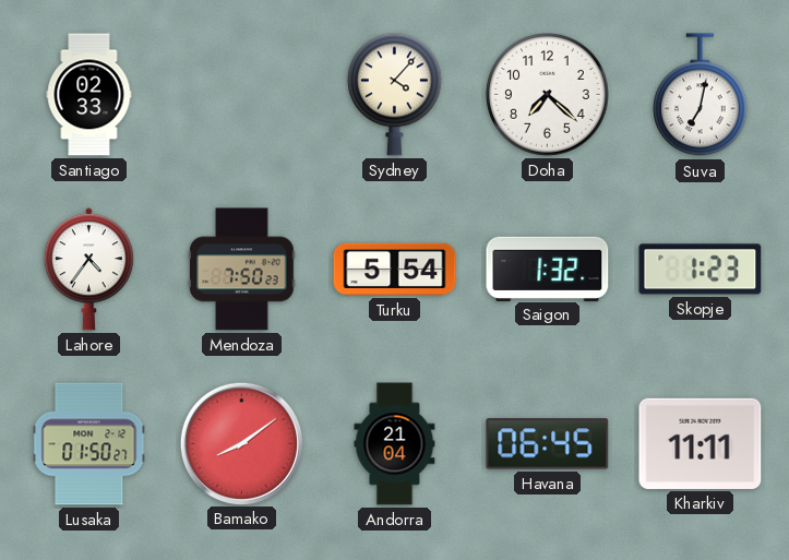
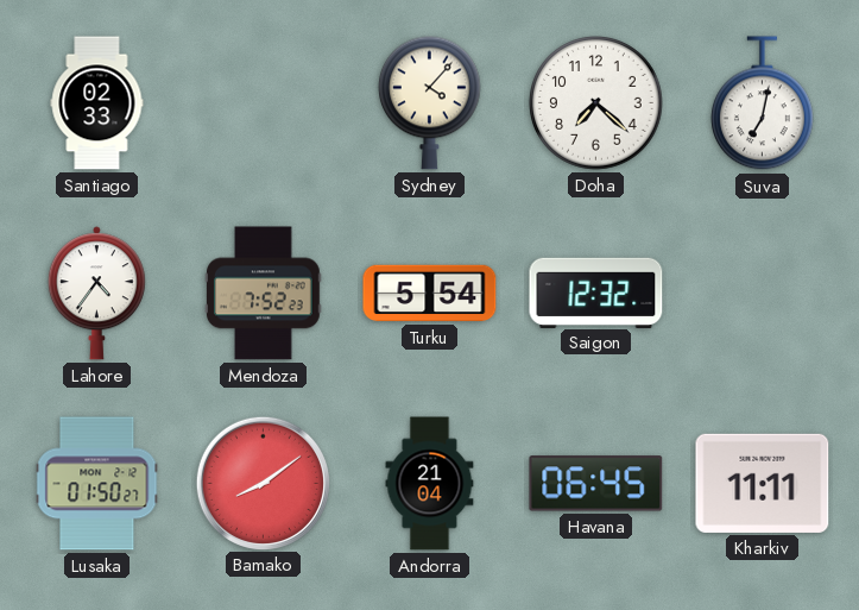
Mendoza: 7:50 -> 7:52 (264, 294)
Saigon: 1:32 -> 12:32 (596, 293)
Skopje: 1:23 -> none (701, 270)
